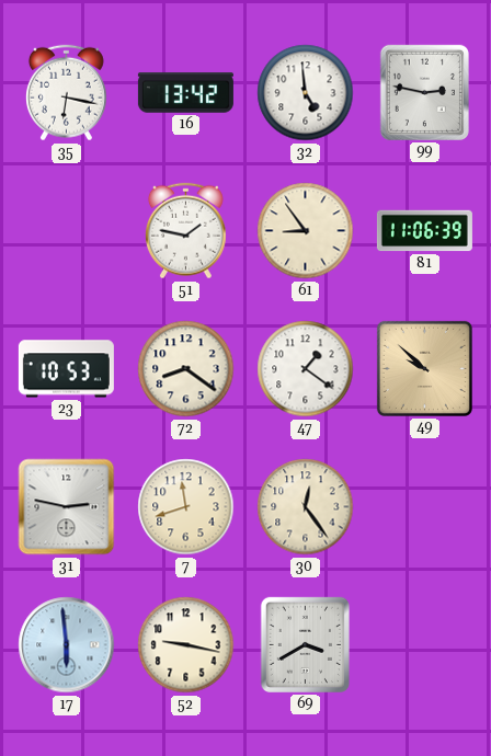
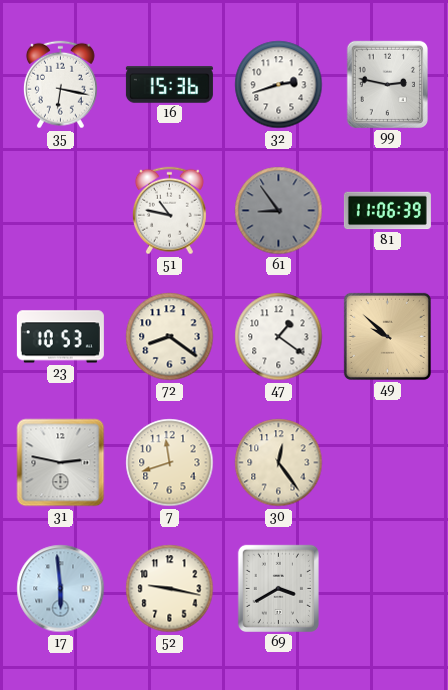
16: 13:42 -> 15:36 (169, 85)
32: 4:59 -> 2:42 (279, 85)
51: 1:47 -> 10:47 (169, 211)
61 dial: cream -> grey (279, 211)
